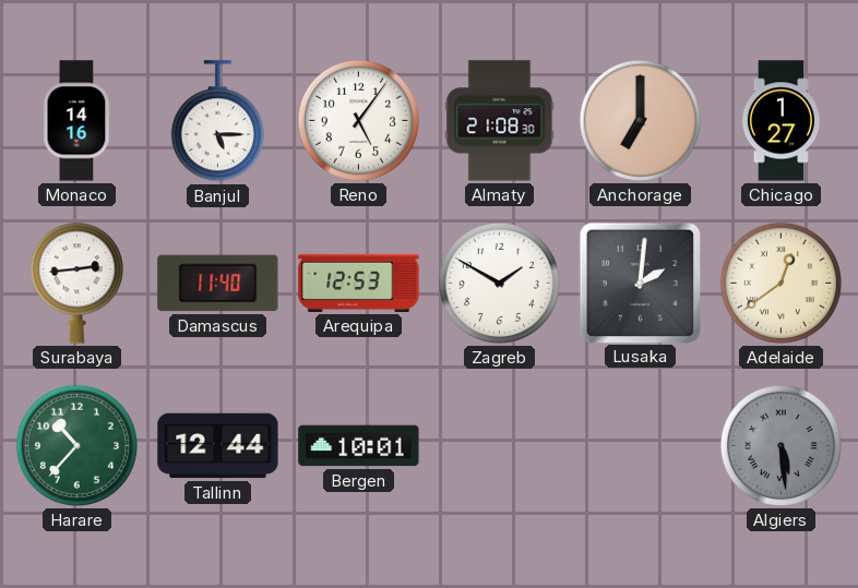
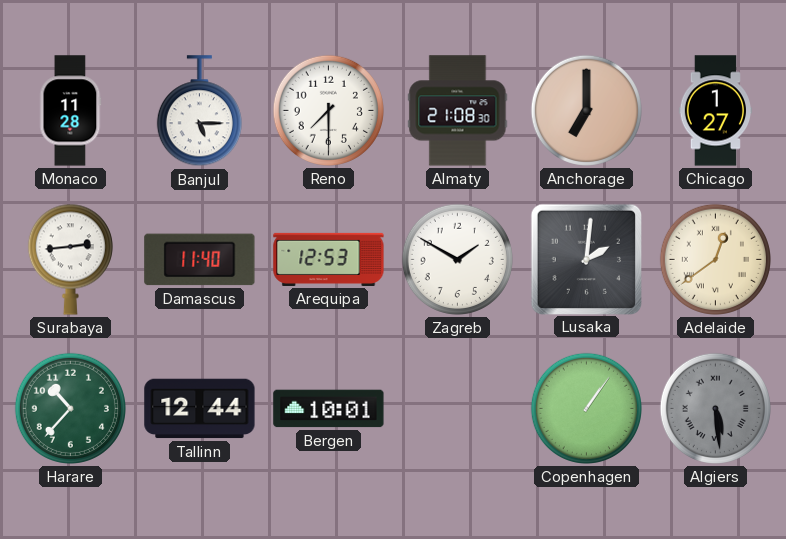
Monaco: 14:16 -> 11:28 (71, 111)
Reno: 5:06 -> 7:30 (328, 110)
Copenhagen: none -> 1:06 (586, 408)
